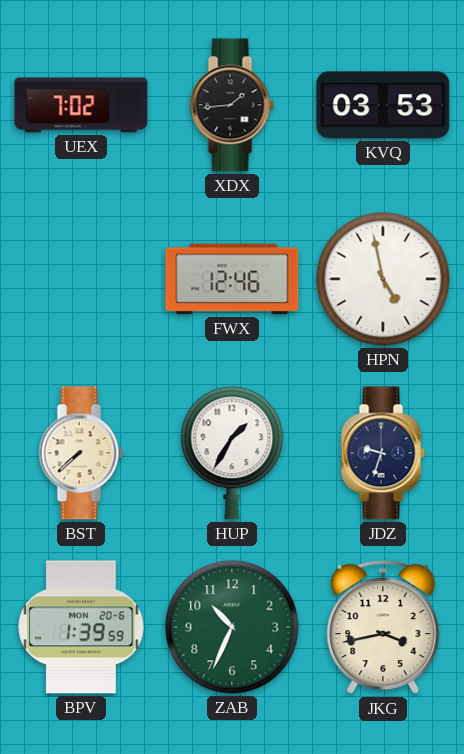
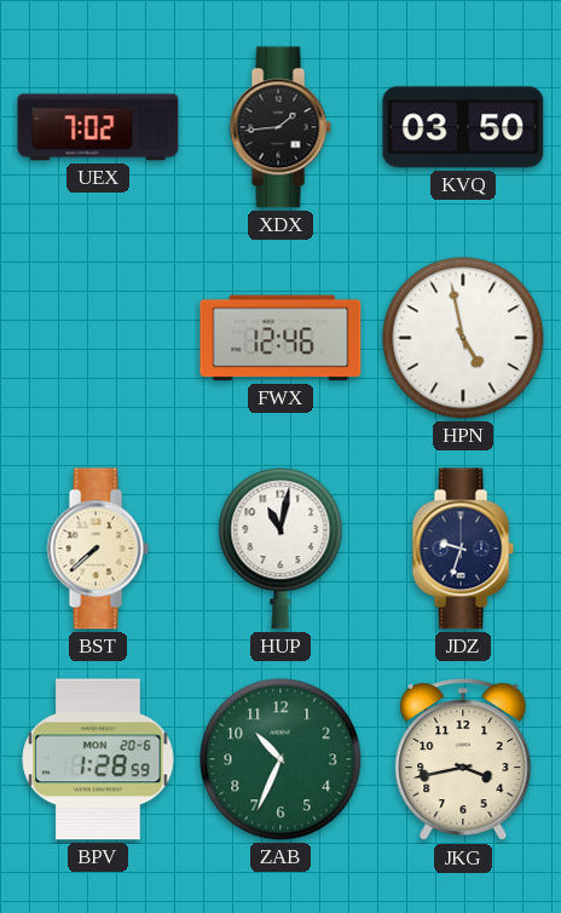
KVQ: 03:53 -> 03:50 (463, 127)
HUP: 1:35 -> 11:02 (280, 549)
BPV: 1:39 -> 1:28 (98, 759)
